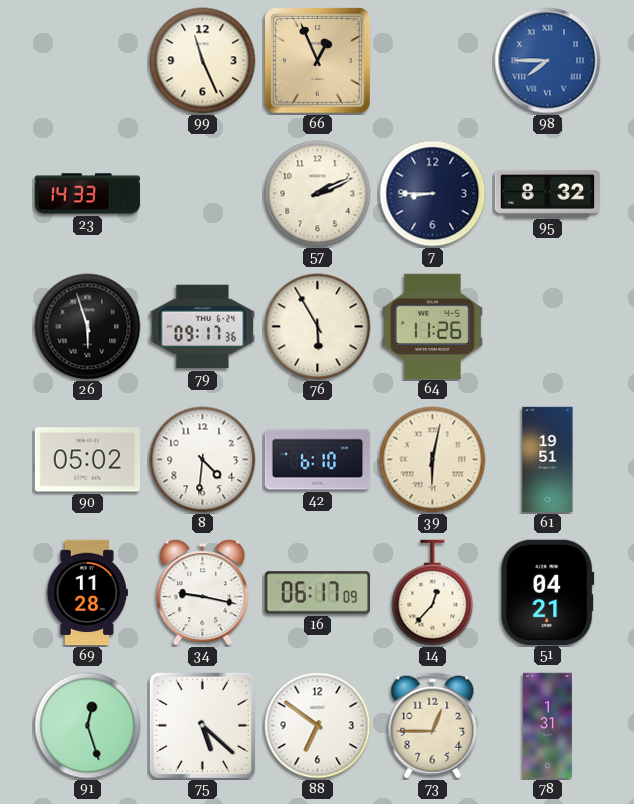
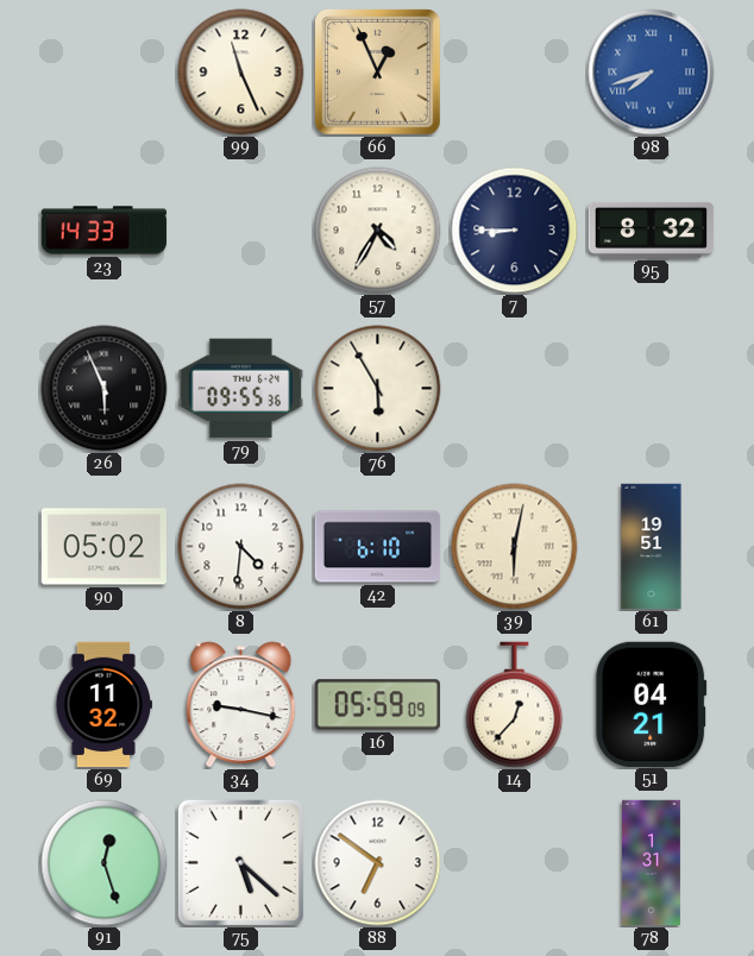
98: 7:45 -> 7:42 (652, 73)
57: 2:11 -> 4:35 (378, 231)
26: 5:57 -> 5:56 (105, 389)
79: 09:17 -> 09:55 (240, 389)
64: 11:26 -> none (432, 326)
69: 11:28 -> 11:32 (103, 705)
16: 06:17 -> 05:59 (378, 705)
73: 12:45 -> none (433, 726)
